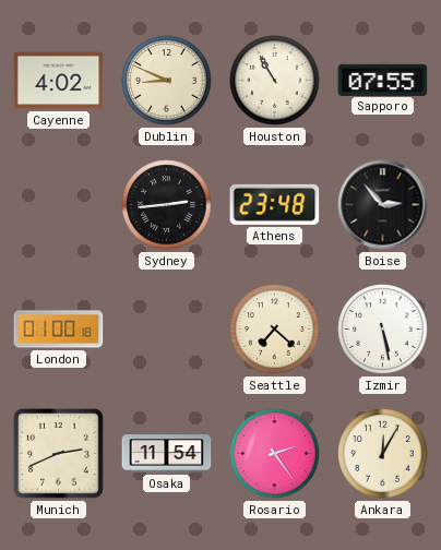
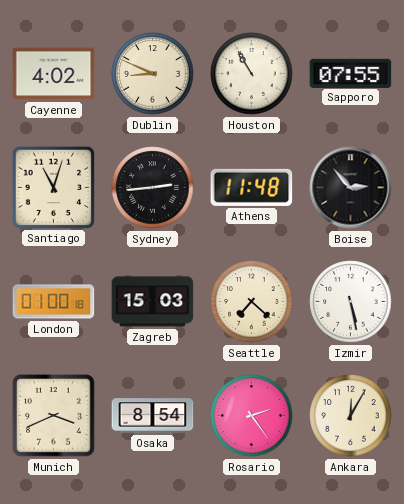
Santiago: none -> 11:03 (53, 187)
Athens: 23:48 -> 11:48 (252, 187)
Zagreb: none -> 15:03 (153, 302)
Munich: 2:41 -> 3:41 (54, 416)
Osaka: 11:54 -> 8:54 (153, 416)
